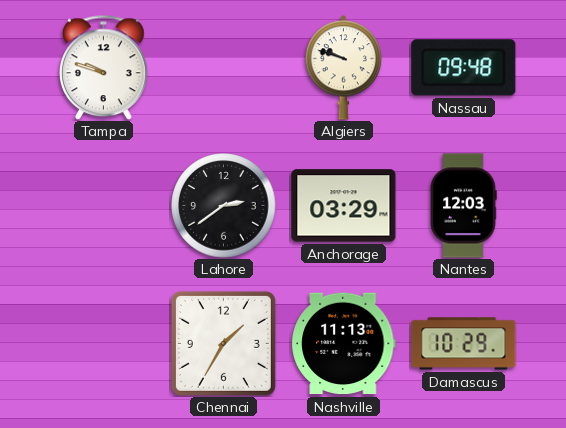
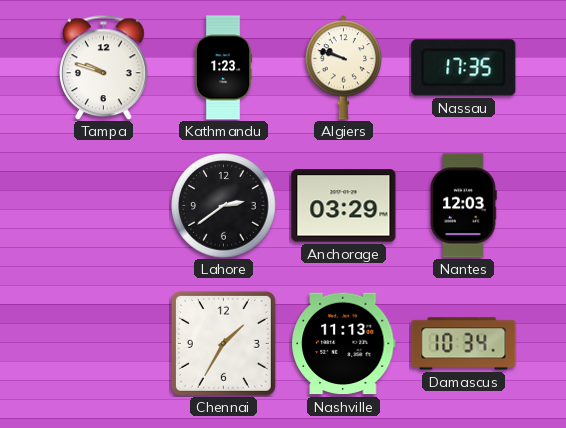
Kathmandu: none -> 1:23 (223, 68)
Nassau: 09:48 -> 17:35 (464, 68)
Damascus: 10:29 -> 10:34 (464, 344)
